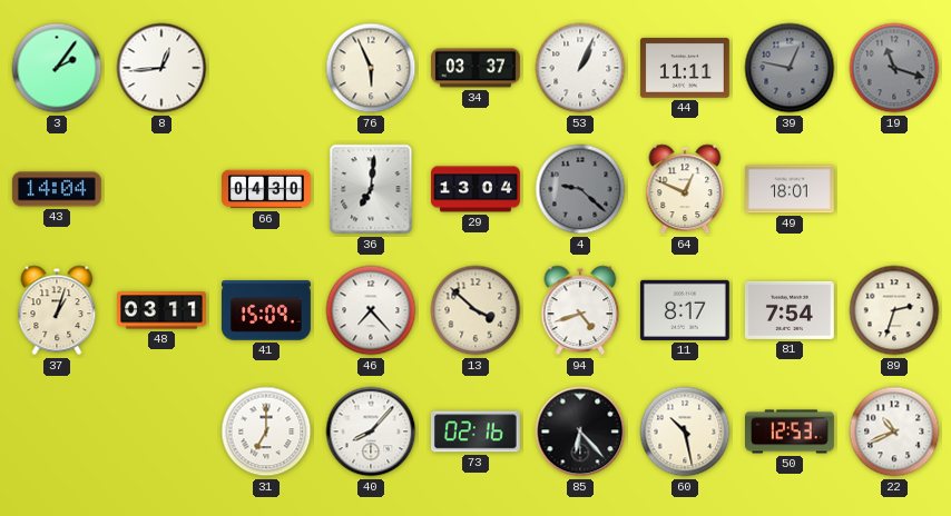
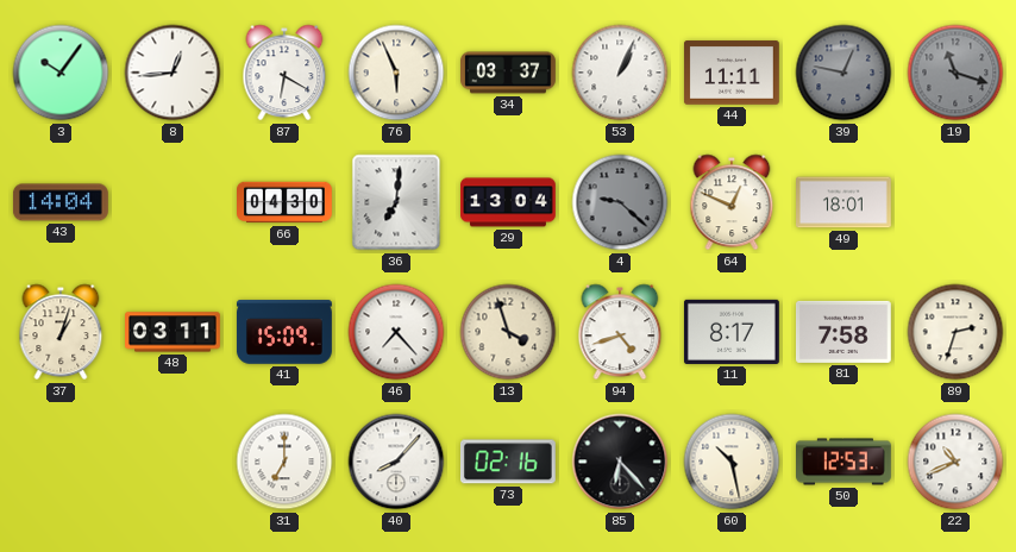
3: 2:06 -> 10:06 (61, 73)
87: none -> 6:20 (284, 73)
13: 3:52 -> 3:57 (508, 332)
81: 7:54 -> 7:58 (843, 332)
